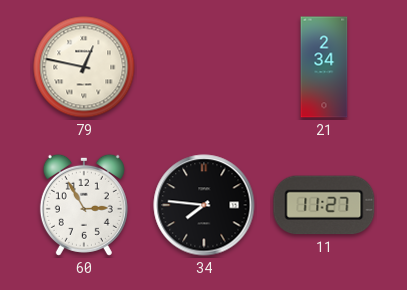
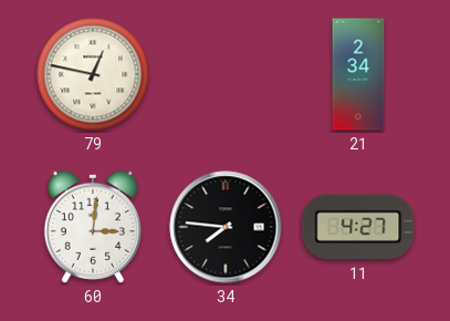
60: 2:55 -> 3:01 (93, 227)
11: 11:27 -> 4:27 (358, 227)
